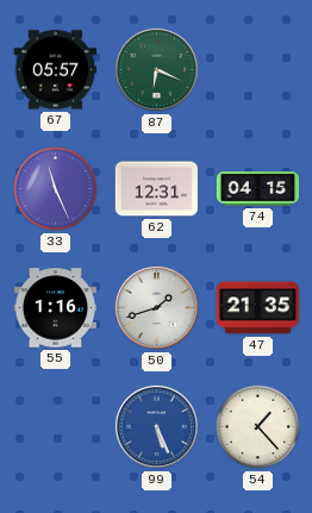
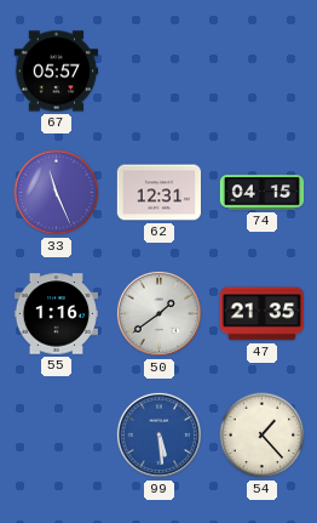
87: 6:19 -> none (156, 69)
50: 1:42 -> 1:39 (158, 313)
99: 5:26 -> 5:29 (158, 434)
